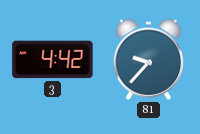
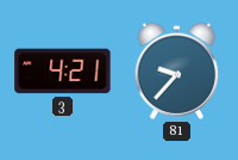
3: 4:42 -> 4:21 (63, 72)
